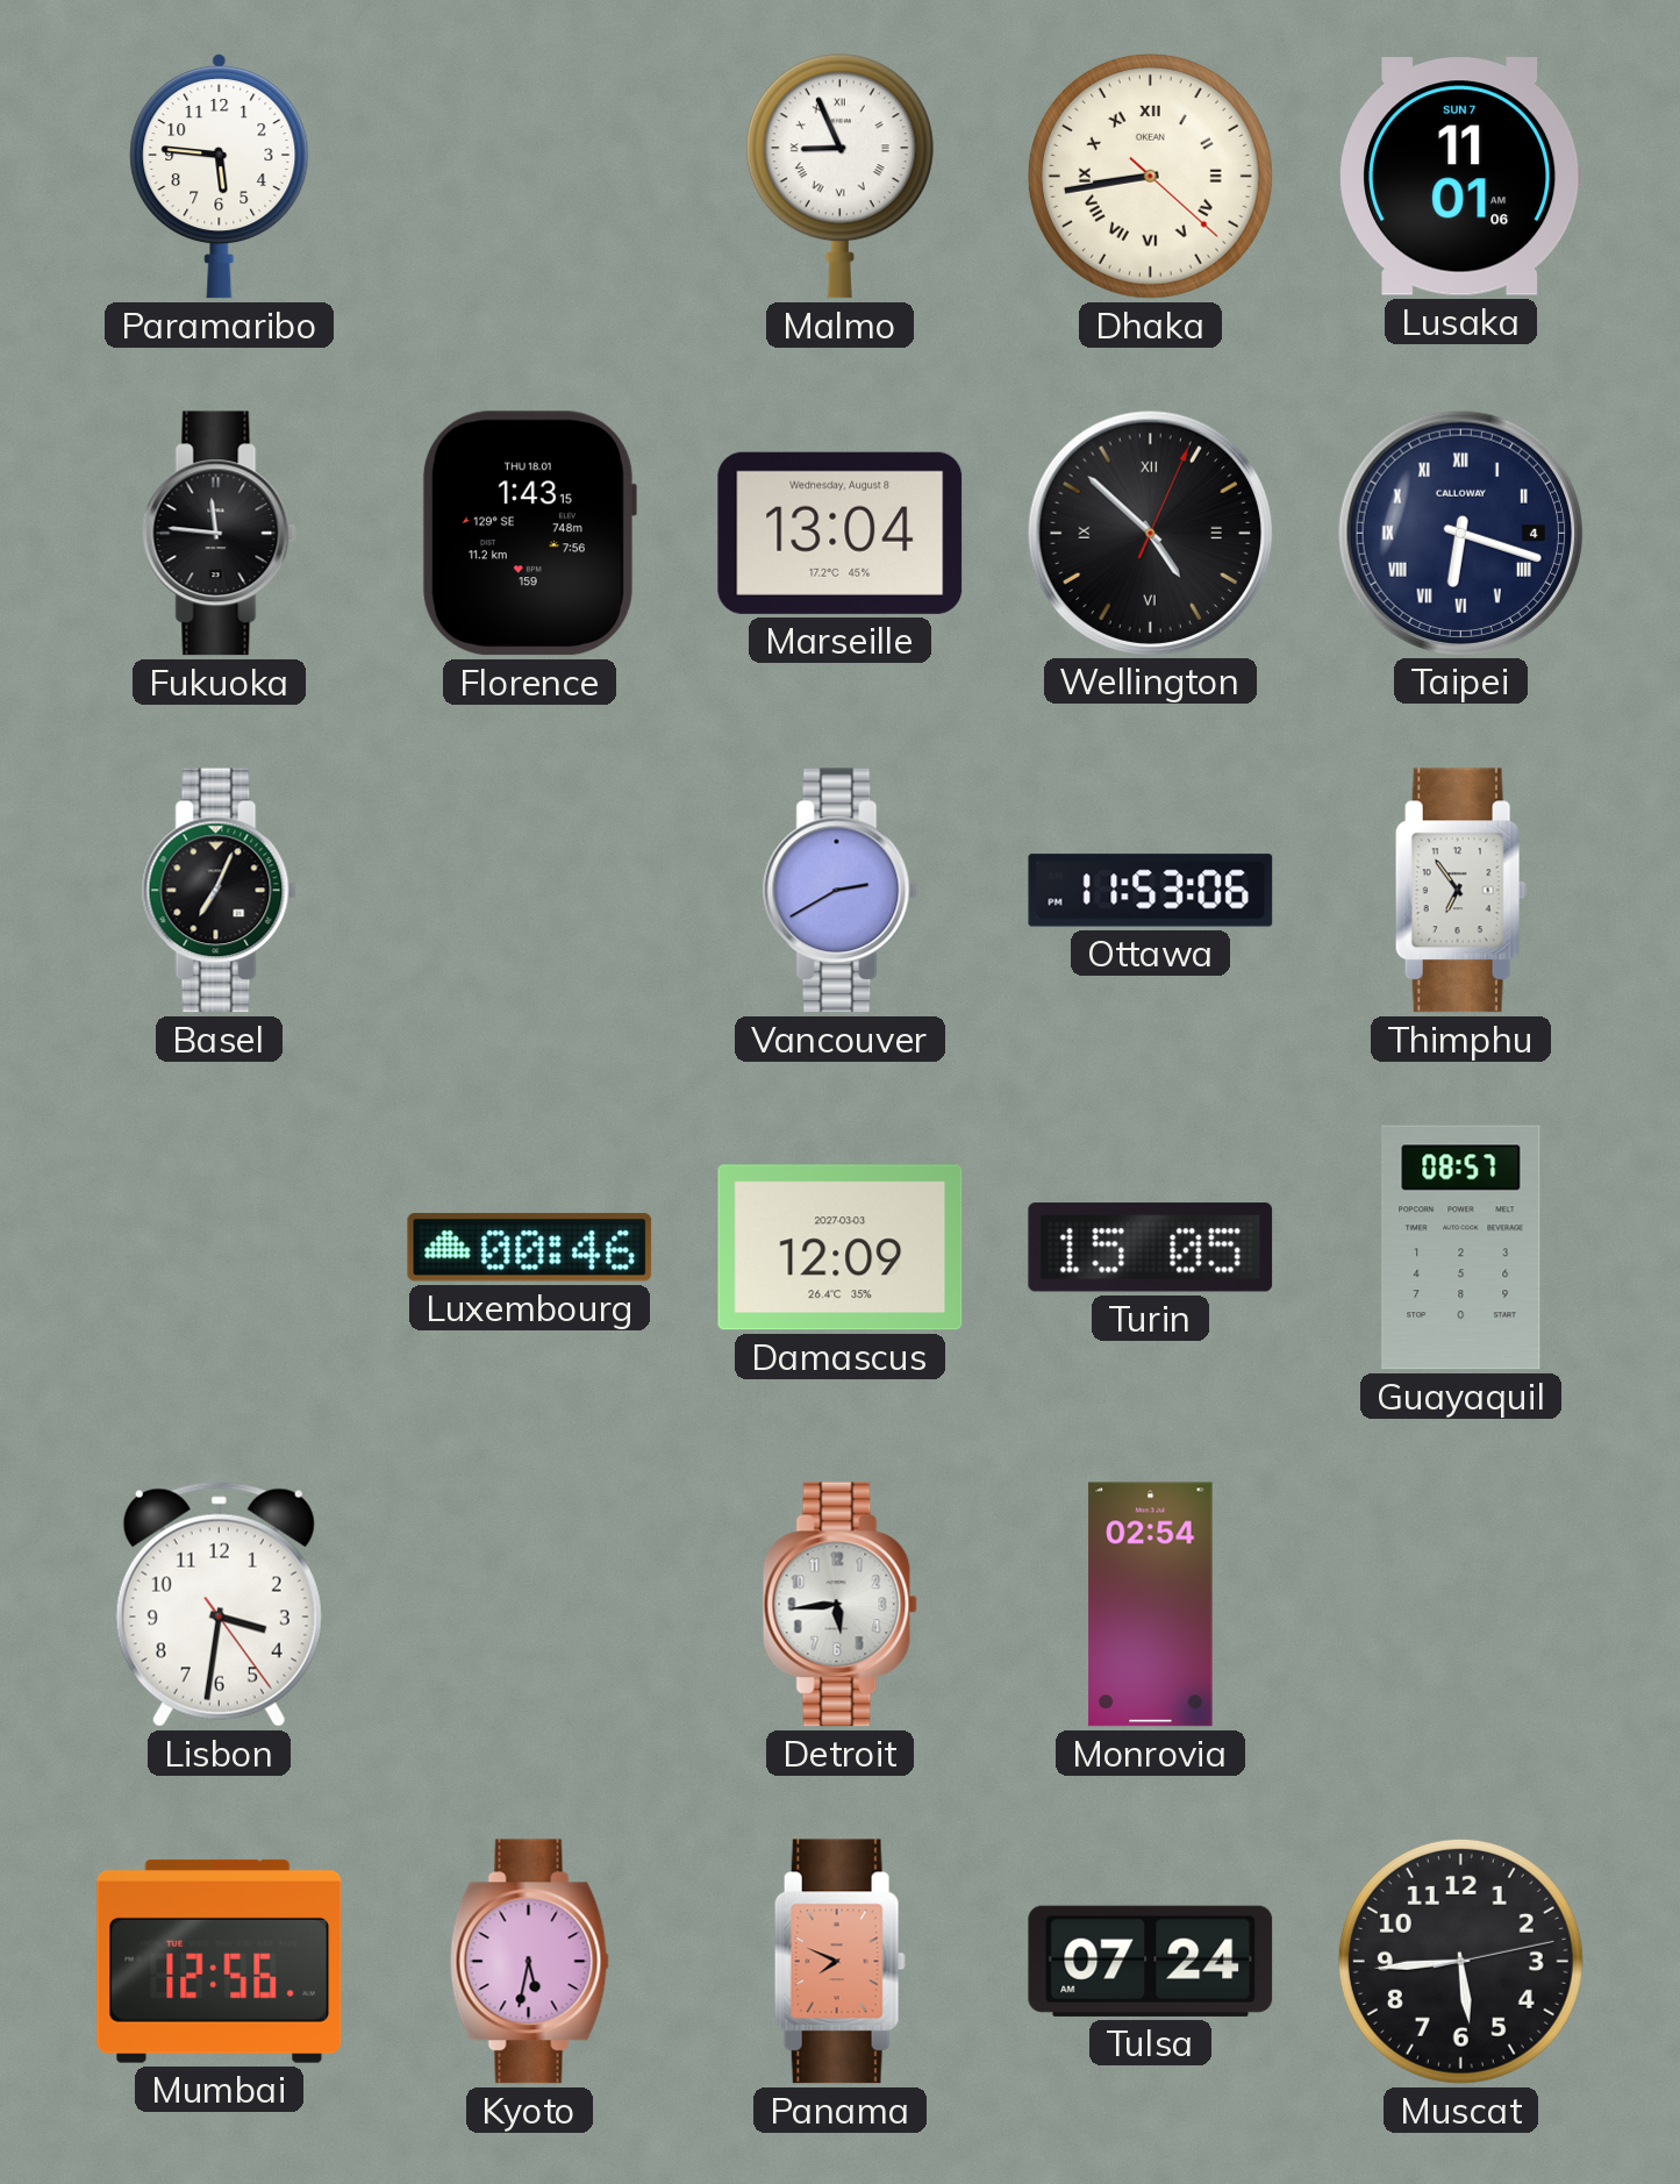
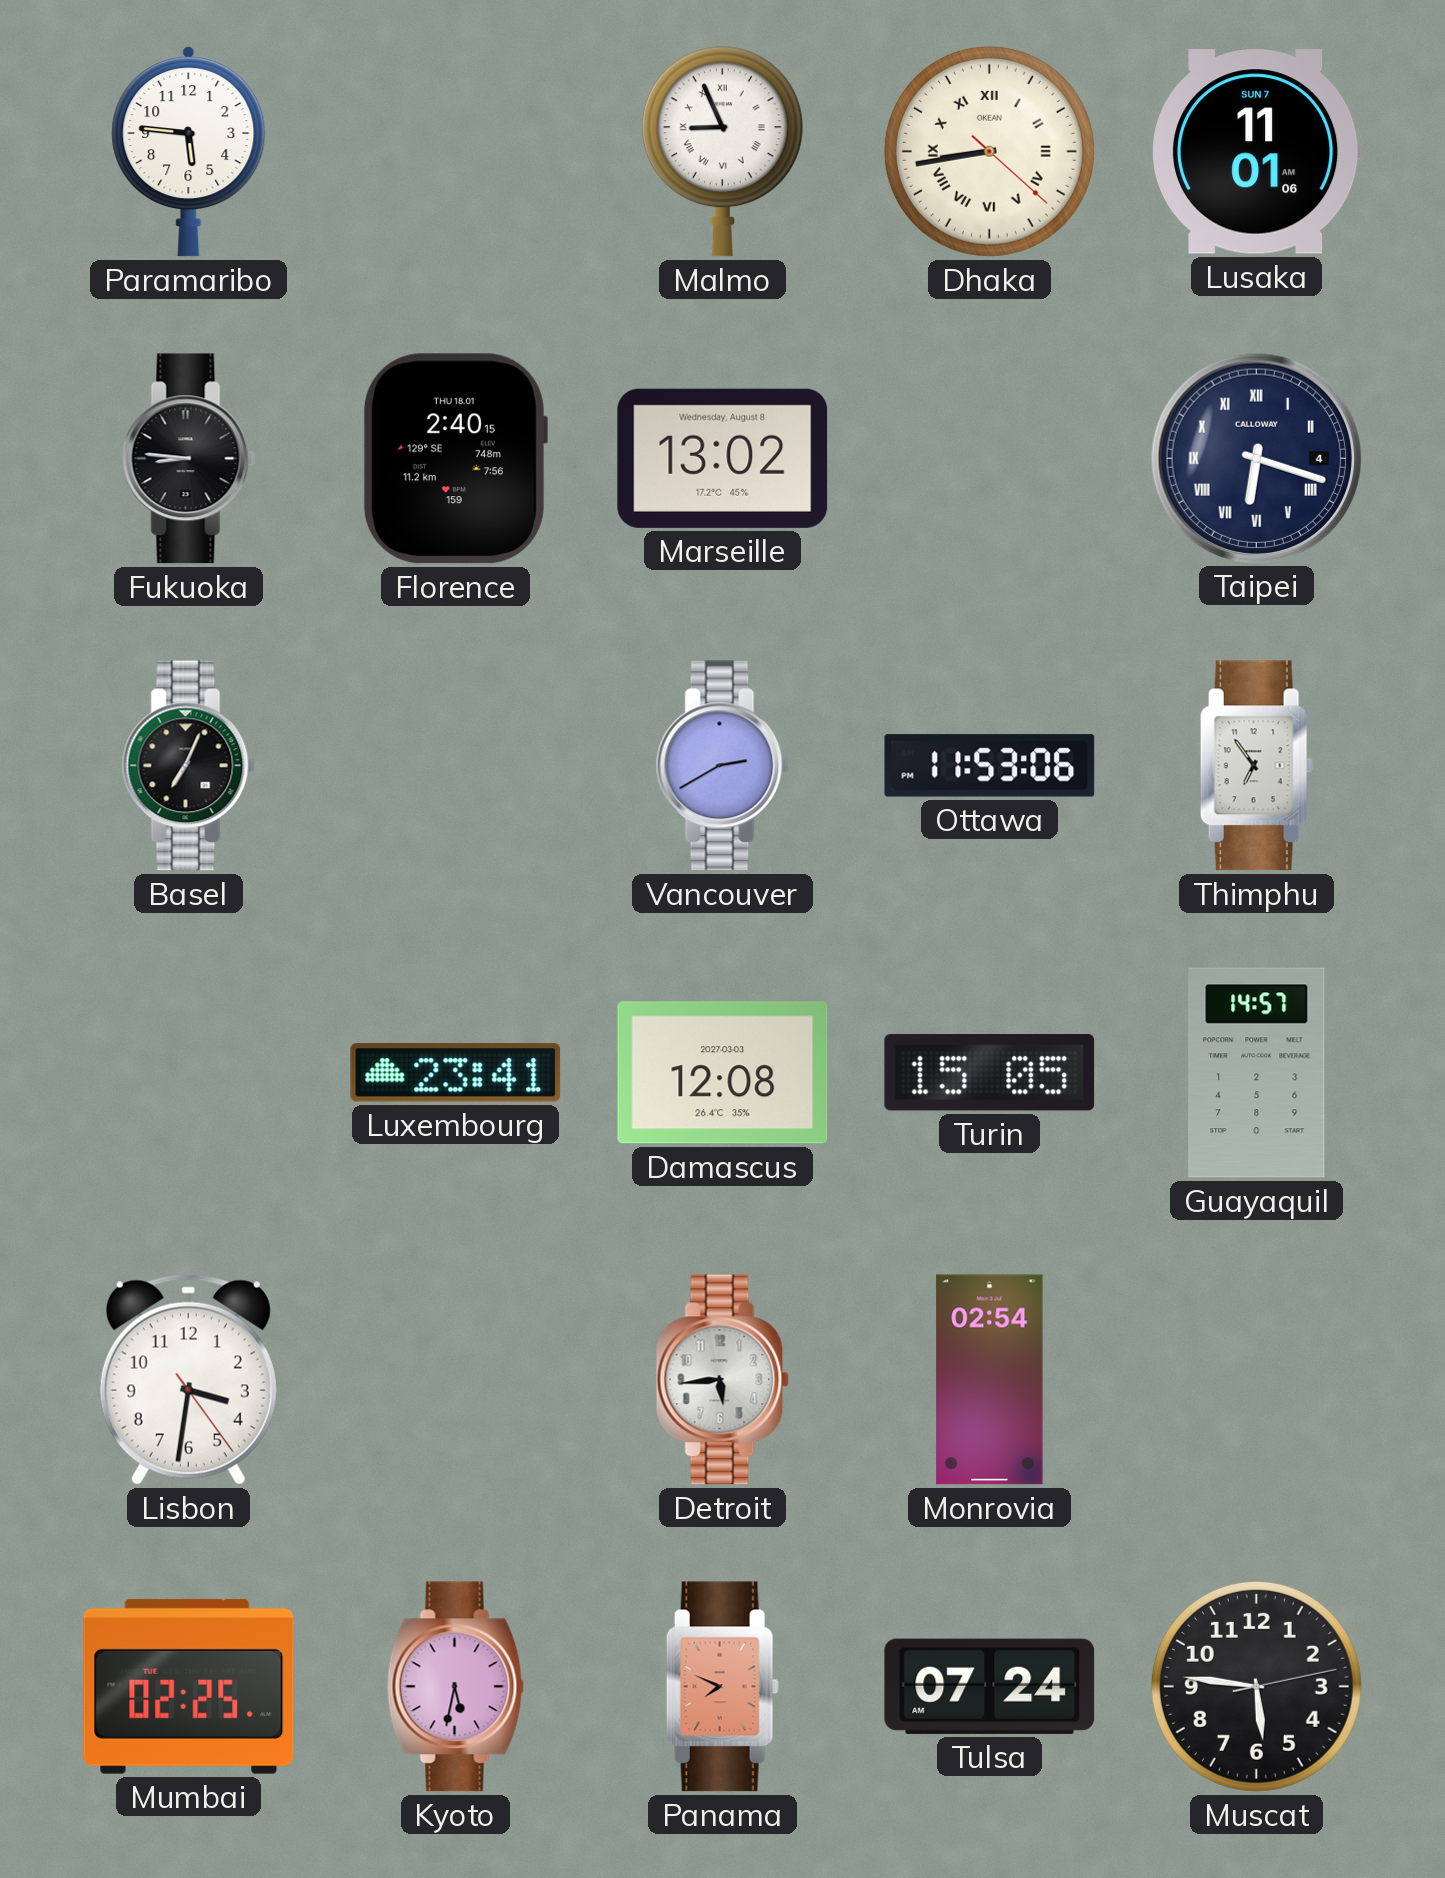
Fukuoka: 11:46 -> 8:46 (188, 459)
Florence: 1:43 -> 2:40 (455, 459)
Marseille: 13:04 -> 13:02 (723, 458)
Wellington: 4:52 -> none (1150, 533)
Luxembourg: 00:46 -> 23:41 (456, 1073)
Damascus: 12:09 -> 12:08 (723, 1073)
Guayaquil: 08:57 -> 14:57 (1257, 1073)
Mumbai: 12:56 -> 02:25 (189, 1686)
Muscat: 5:44 -> 5:46 (1256, 1686)
